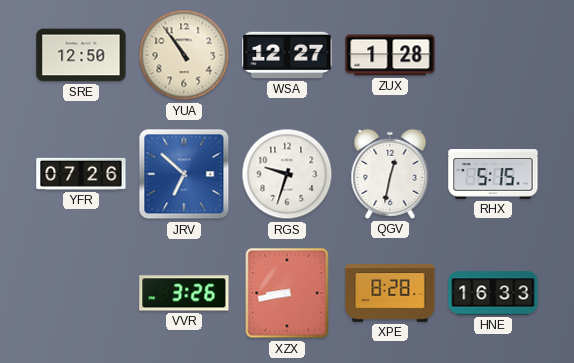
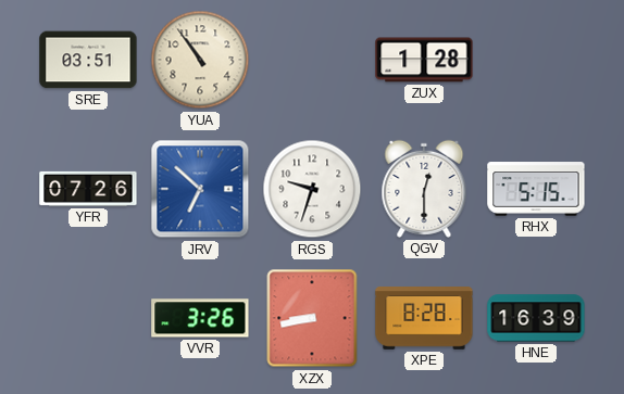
SRE: 12:50 -> 03:51 (88, 60)
WSA: 12:27 -> none (287, 55)
QGV: 12:32 -> 12:30 (424, 189)
HNE: 16:33 -> 16:39 (536, 318)
